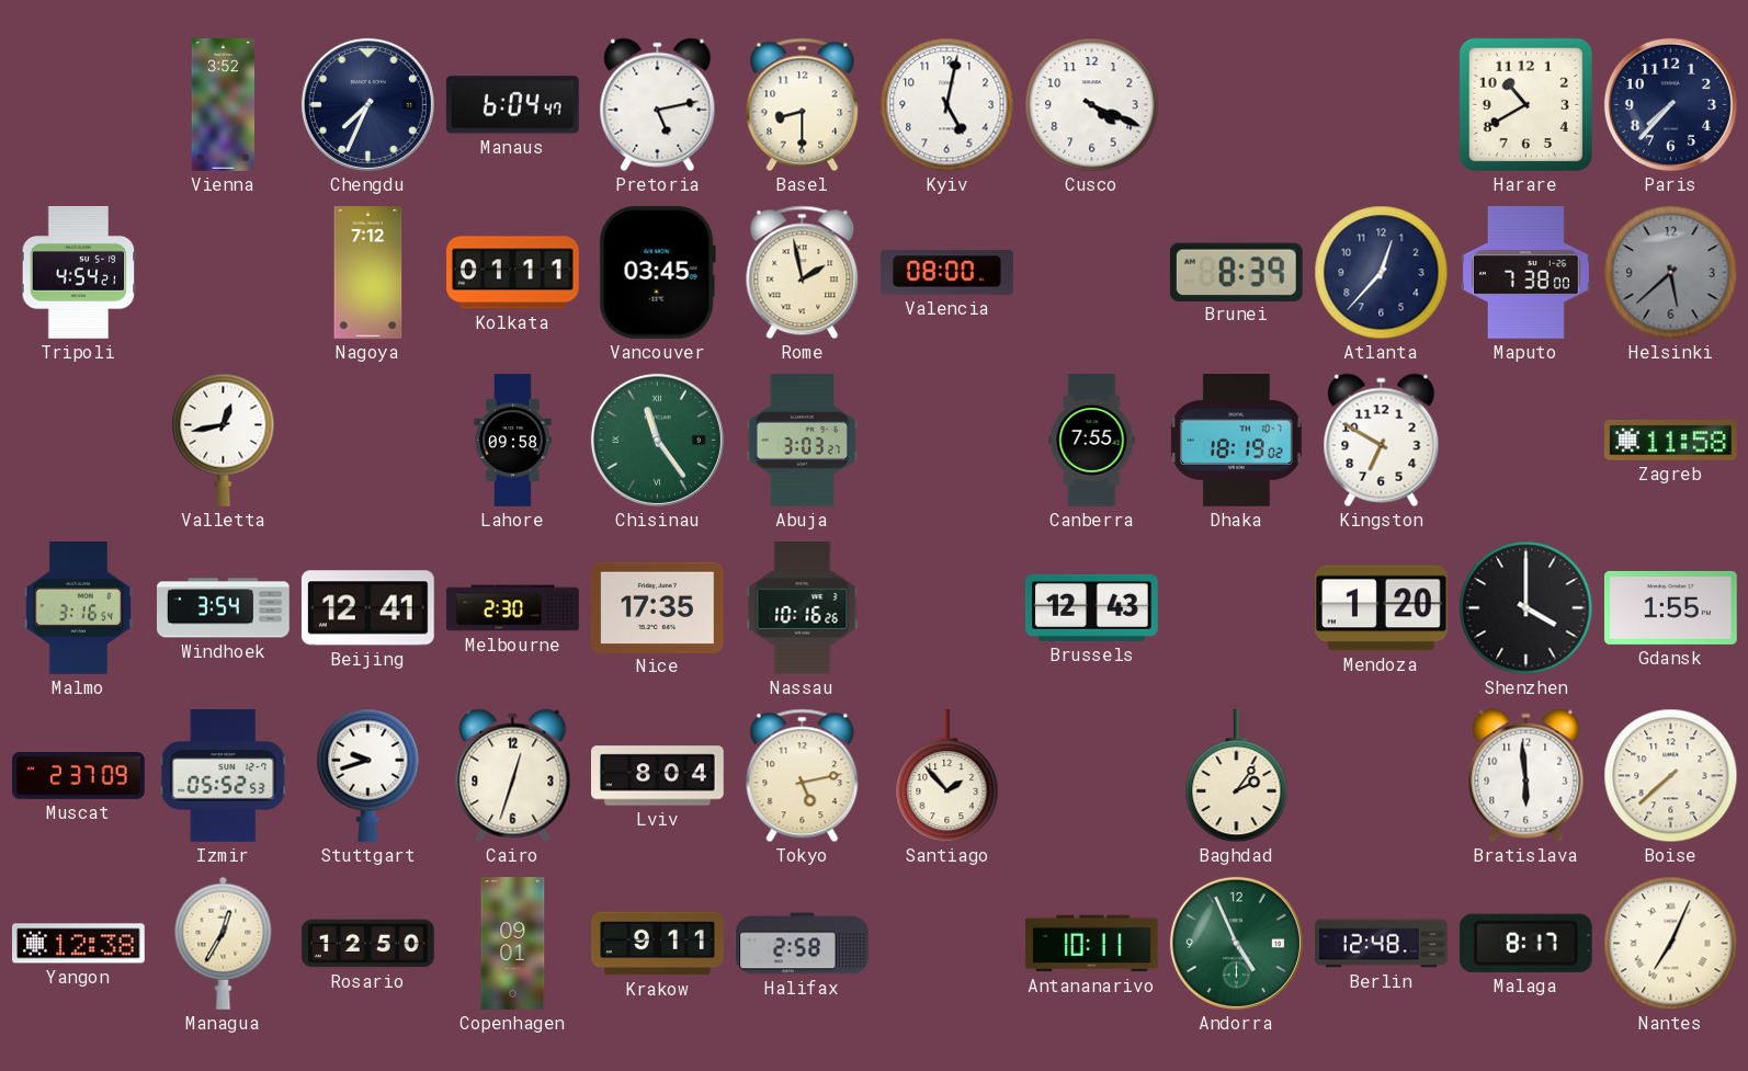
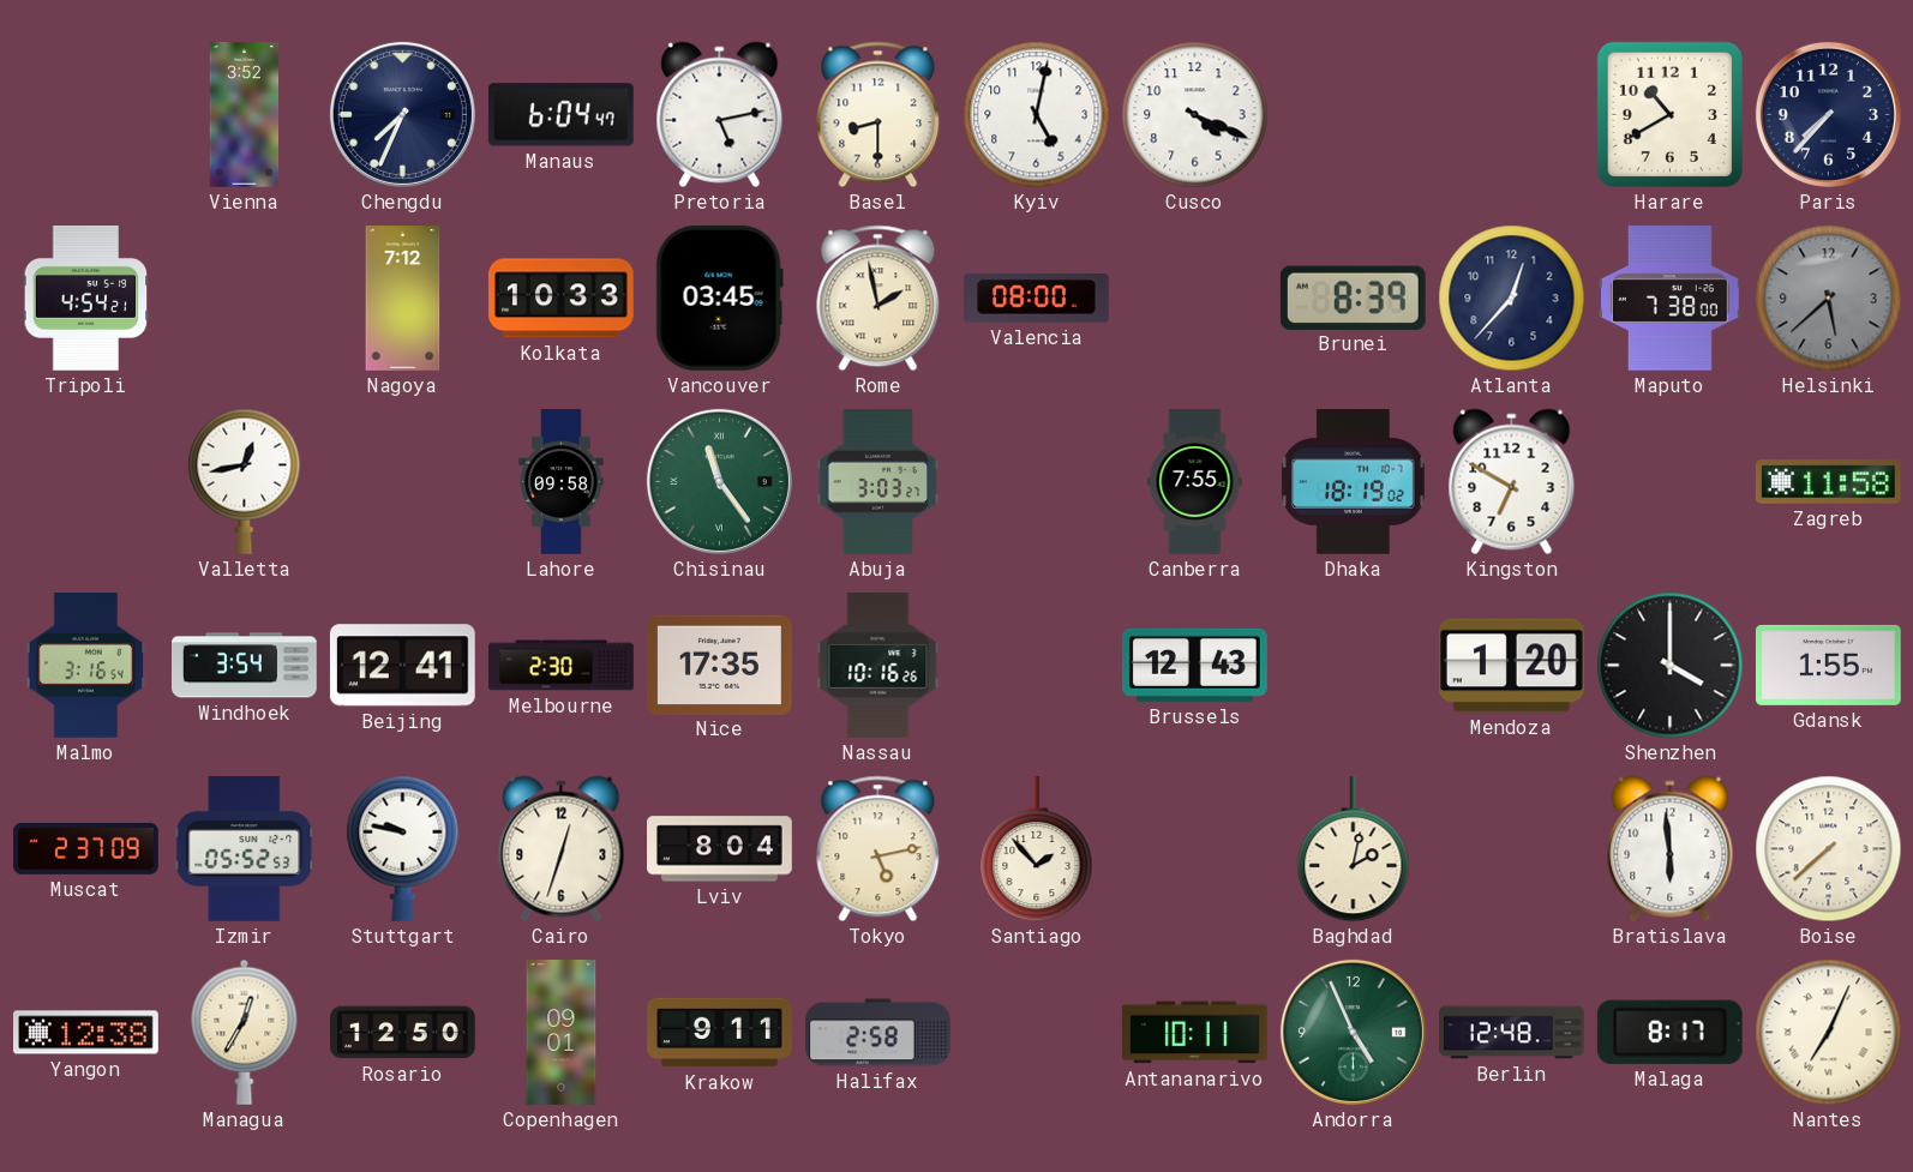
Kolkata: 01:11 -> 10:33 (562, 299)
Stuttgart: 9:42 -> 9:47 (403, 848)
Baghdad: 2:06 -> 2:02 (1354, 851)
